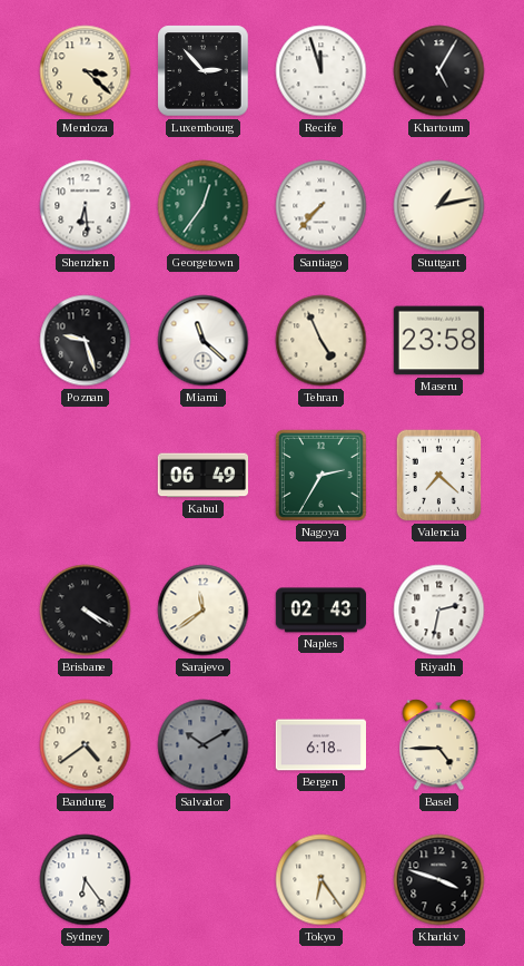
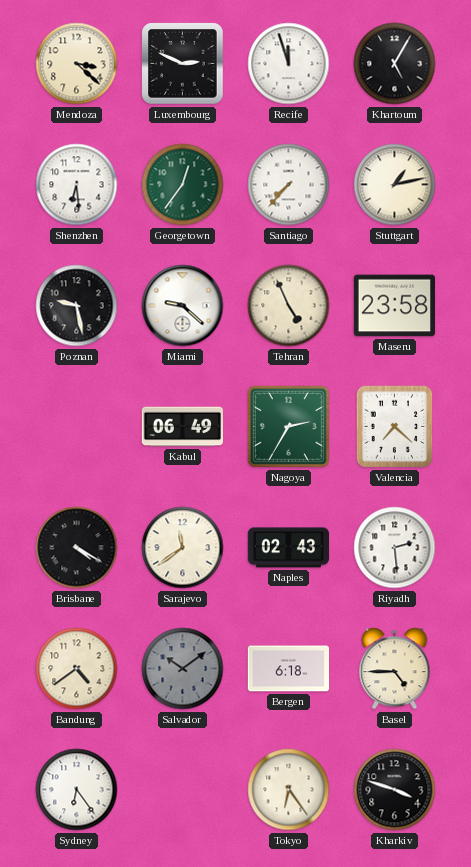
Luxembourg: 2:53 -> 2:49 (183, 64)
Poznan: 9:27 -> 9:28 (77, 306)
Miami: 11:22 -> 9:22 (183, 306)
Riyadh: 2:32 -> 2:29 (395, 548)
Salvador: 10:10 -> 10:09 (183, 669)
